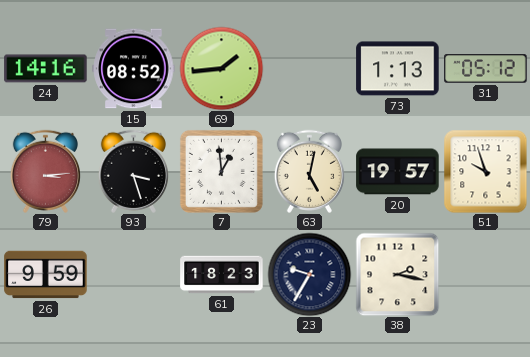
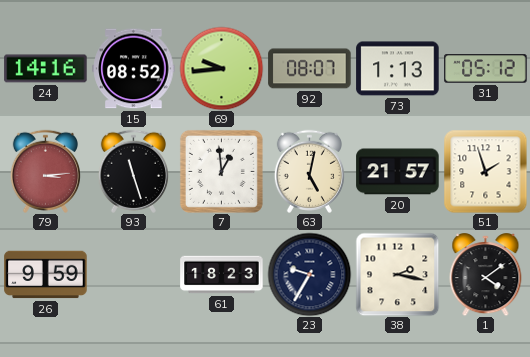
69: 1:44 -> 9:44 (221, 68)
92: none -> 08:07 (310, 69)
93: 3:27 -> 11:27 (133, 171)
20: 19:57 -> 21:57 (398, 172)
51: 9:57 -> 1:57 (485, 171)
1: none -> 4:09 (486, 275)
